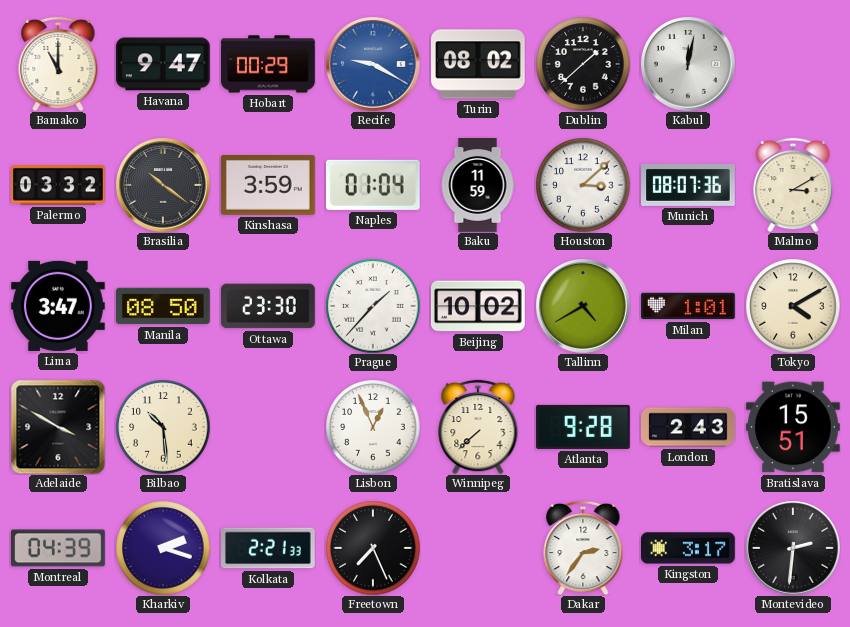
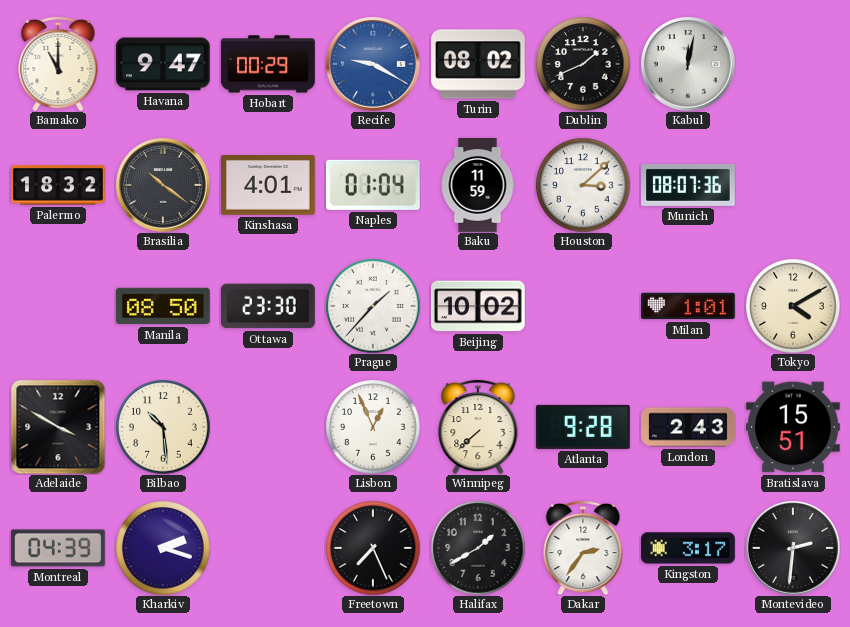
Dublin: 1:38 -> 1:41 (583, 64)
Palermo: 03:32 -> 18:32 (59, 185)
Kinshasa: 3:59 -> 4:01 (268, 186)
Malmo: 3:10 -> none (793, 185)
Lima: 3:47 -> none (59, 306)
Tallinn: 4:40 -> none (583, 306)
Kolkata: 2:21 -> none (269, 548)
Halifax: none -> 1:40 (478, 548)
